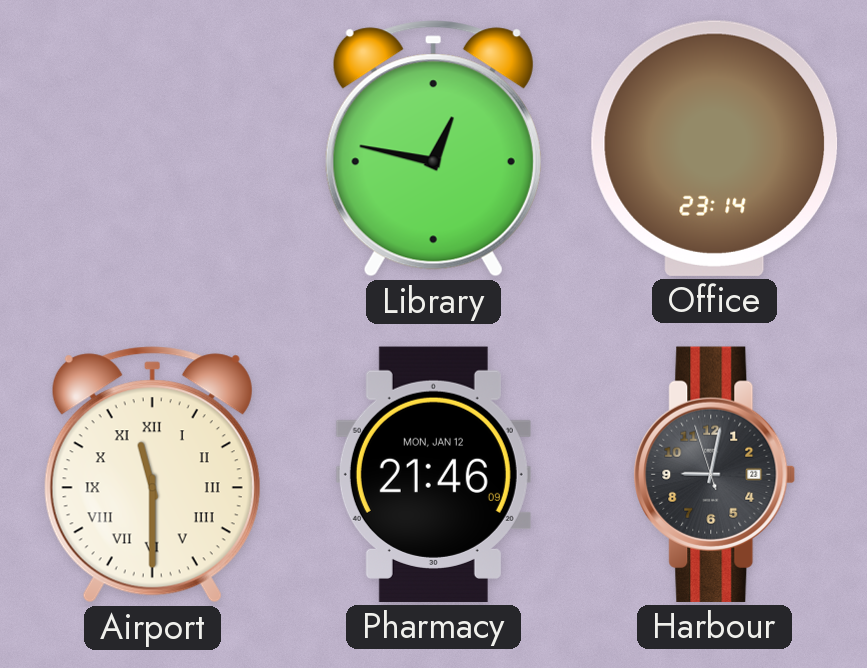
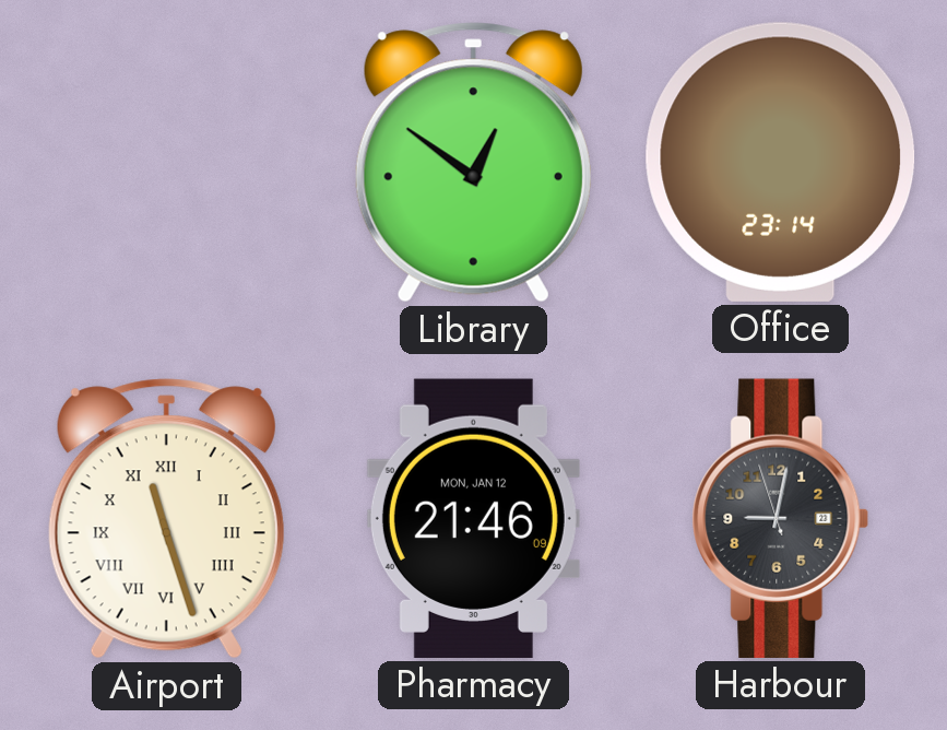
Library: 12:47 -> 12:51 (473, 163)
Airport: 11:30 -> 11:27 (166, 519)
